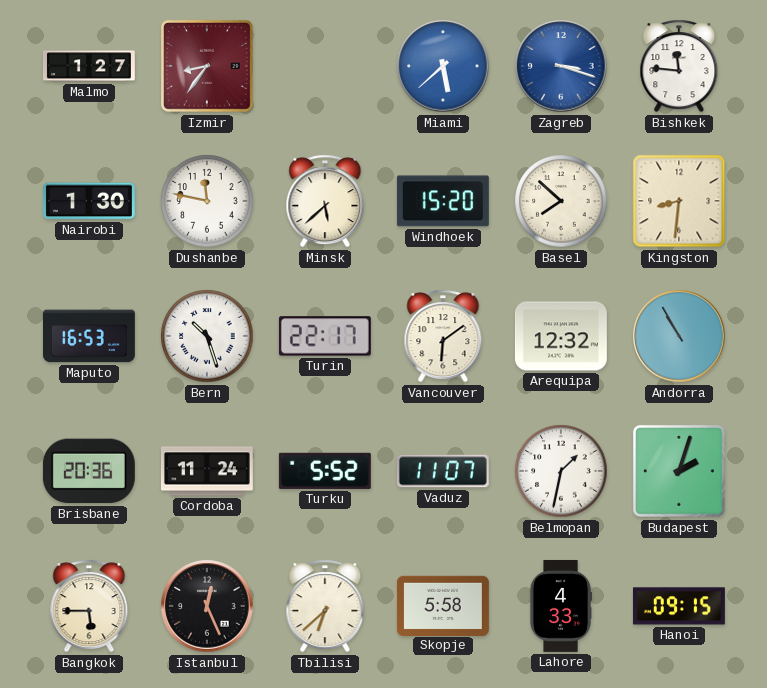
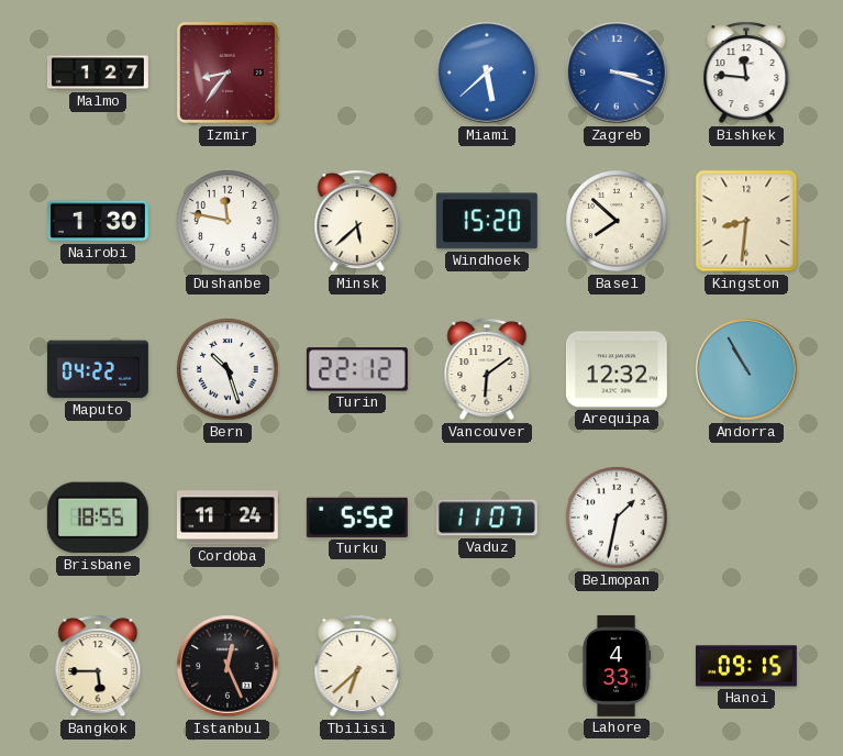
Maputo: 16:53 -> 04:22 (98, 369)
Turin: 22:17 -> 22:12 (357, 369)
Brisbane: 20:36 -> 18:55 (98, 518)
Budapest: 2:03 -> none (679, 471)
Skopje: 5:58 -> none (443, 605)
